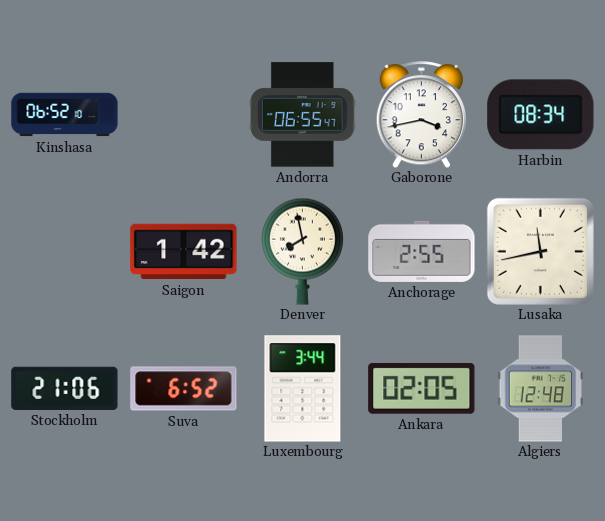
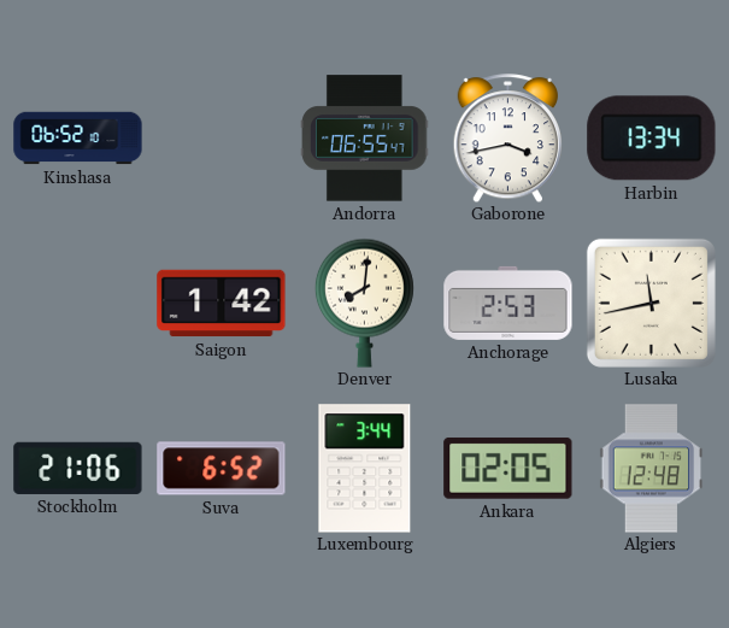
Harbin: 08:34 -> 13:34 (652, 139)
Denver: 7:58 -> 8:01 (364, 303)
Anchorage: 2:55 -> 2:53 (508, 303)
